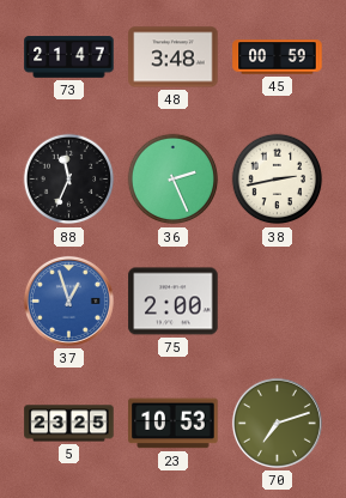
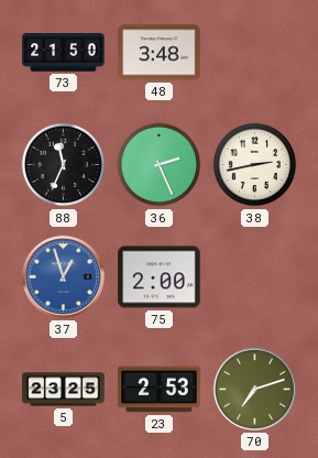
73: 21:47 -> 21:50 (64, 53)
45: 00:59 -> none (278, 57)
23: 10:53 -> 2:53 (160, 390)
